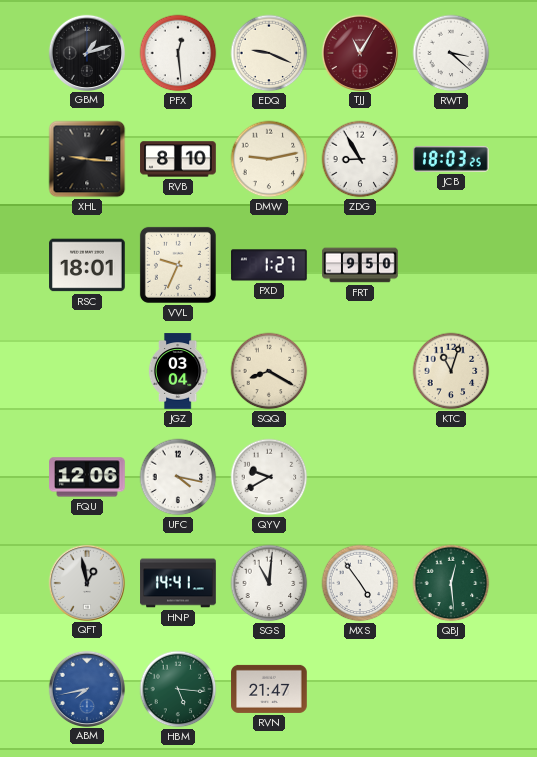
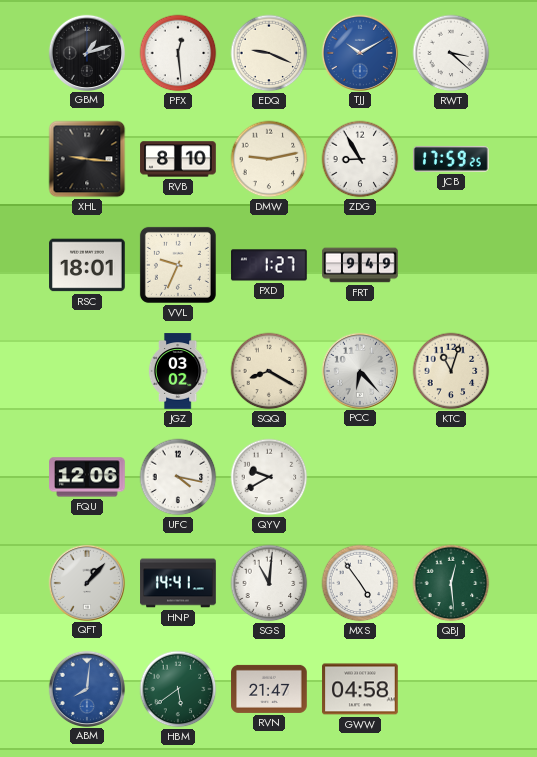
TJJ: 11:05 -> 10:10 (359, 52)
TJJ dial: burgundy -> blue (359, 52)
JCB: 18:03 -> 17:59 (452, 159)
FRT: 9:50 -> 9:49 (360, 265)
JGZ: 03:04 -> 03:02 (178, 371)
PCC: none -> 6:23 (359, 370)
QFT: 12:58 -> 1:07 (86, 582)
ABM: 7:43 -> 8:01 (86, 688)
HBM: 5:16 -> 5:39 (178, 689)
GWW: none -> 04:58 (360, 689)
